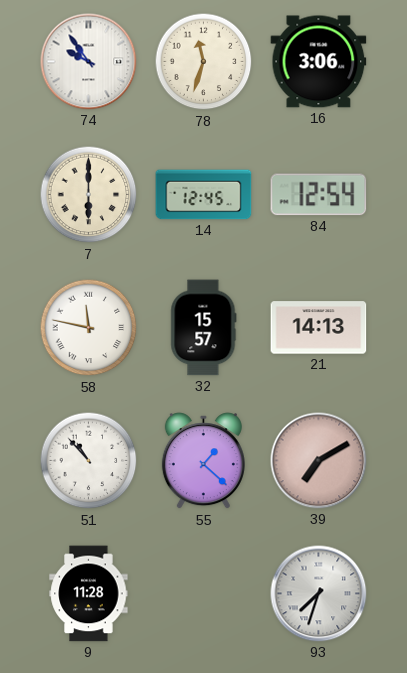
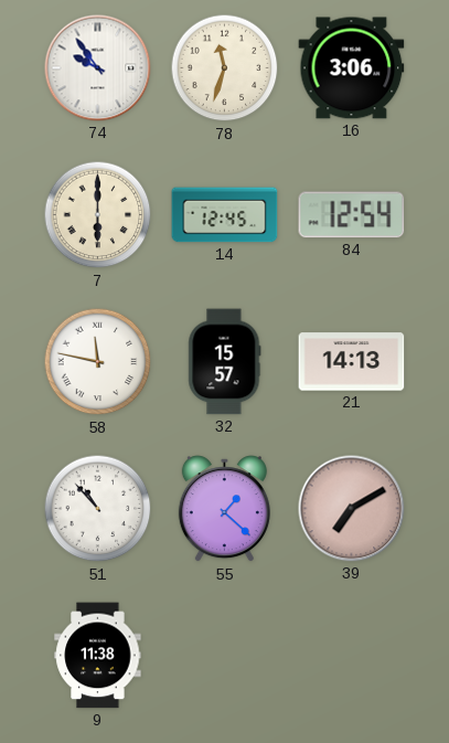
9: 11:28 -> 11:38 (98, 656)
93: 7:33 -> none (319, 594)
